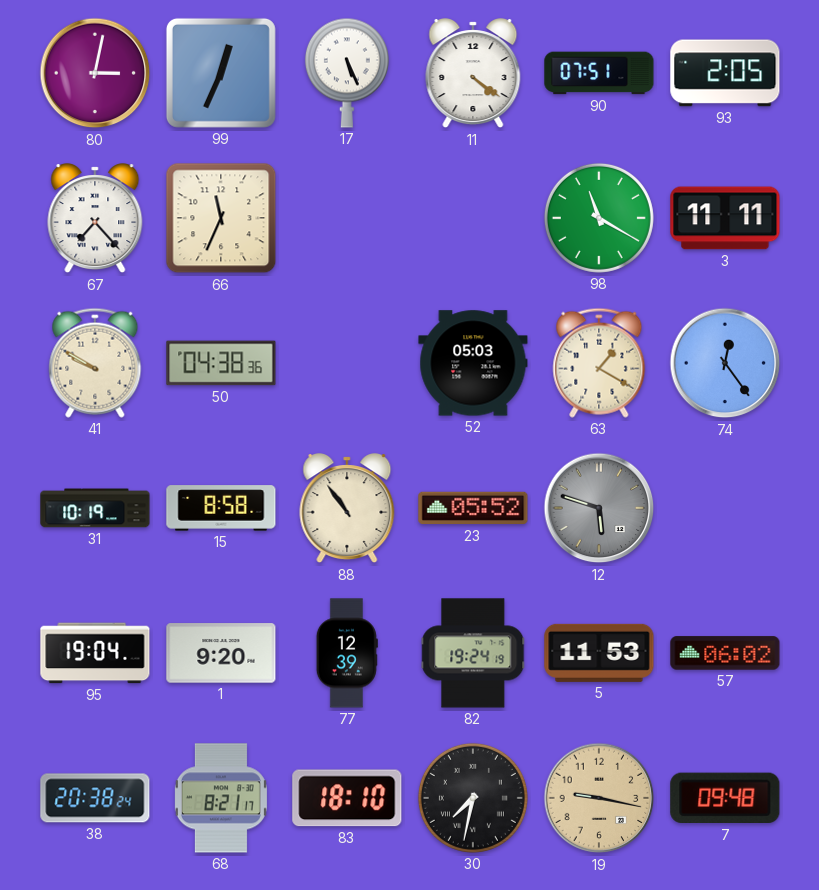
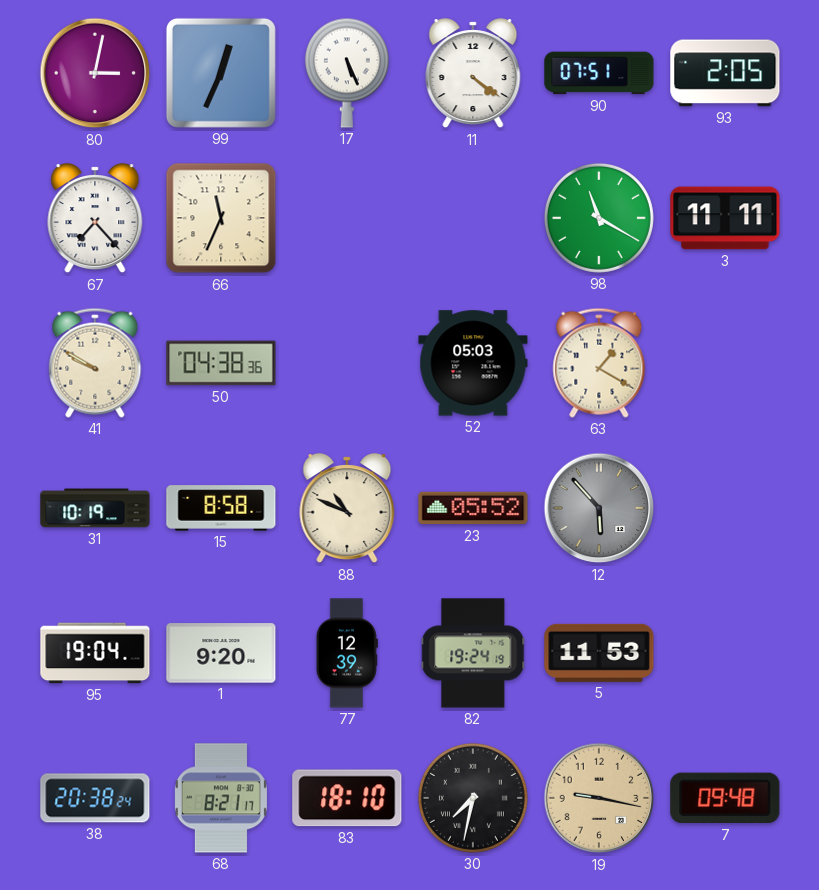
74: 12:24 -> none (725, 363)
88: 10:54 -> 10:49 (347, 509)
12: 5:48 -> 5:53 (599, 508)
57: 06:02 -> none (725, 653)
